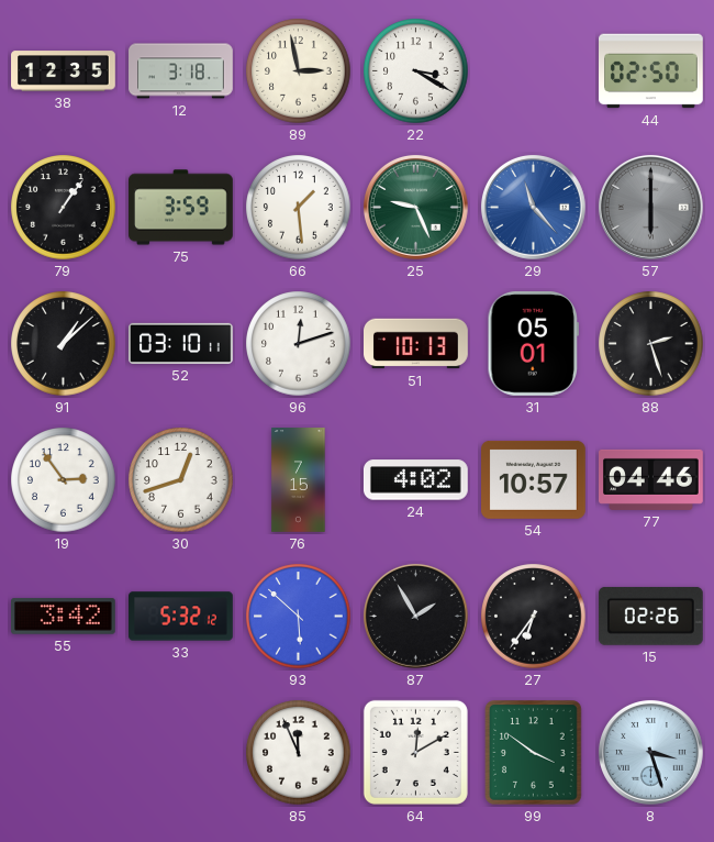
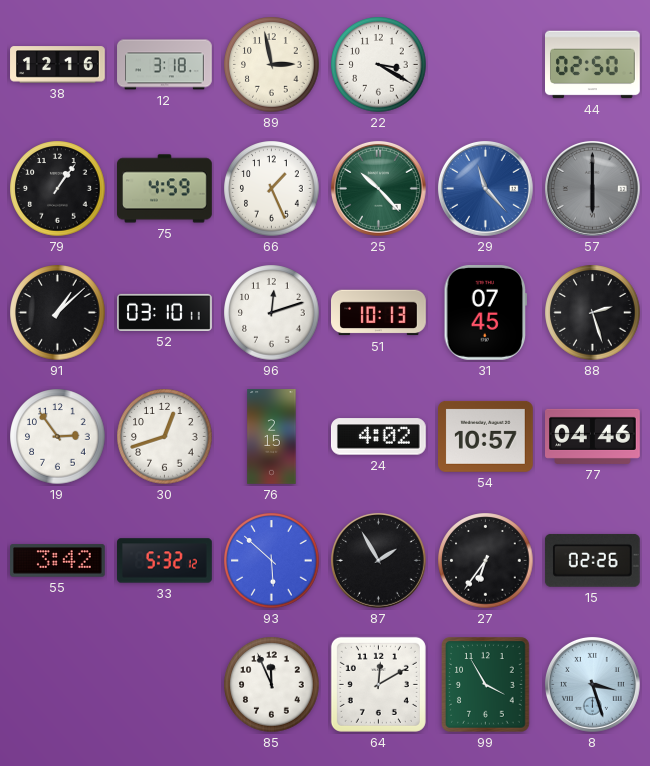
38: 12:35 -> 12:16 (58, 65)
75: 3:59 -> 4:59 (165, 189)
66: 1:29 -> 1:26 (272, 189)
25: 9:26 -> 10:23 (378, 188)
31: 05:01 -> 07:45 (486, 313)
76: 7:15 -> 2:15 (272, 437)
99: 3:51 -> 3:55 (486, 685)
